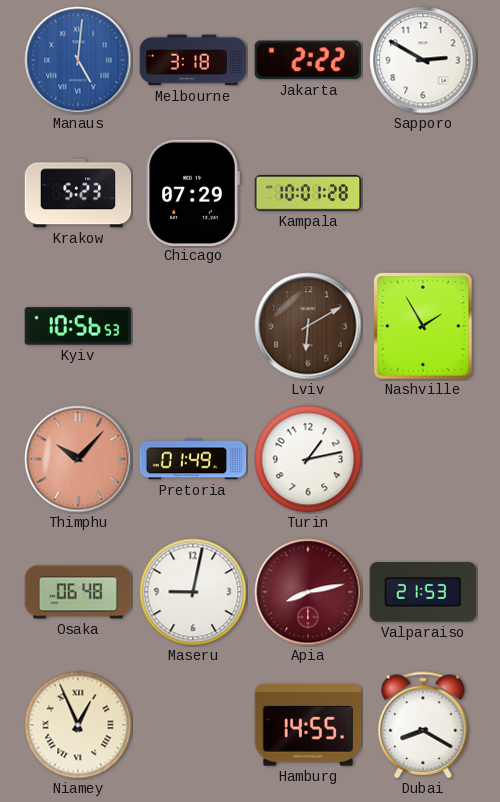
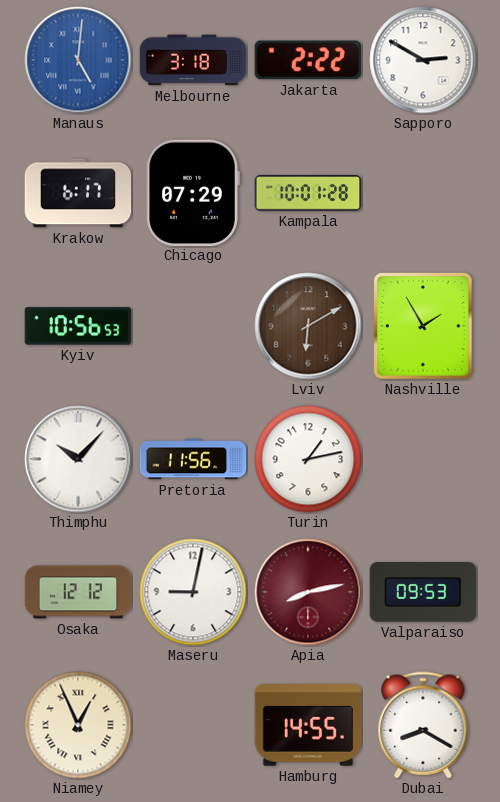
Krakow: 5:23 -> 6:17 (78, 193)
Thimphu dial: salmon -> white (78, 459)
Pretoria: 01:49 -> 11:56 (193, 459)
Osaka: 06:48 -> 12:12 (78, 592)
Valparaiso: 21:53 -> 09:53 (423, 593)
